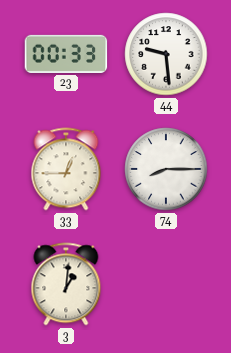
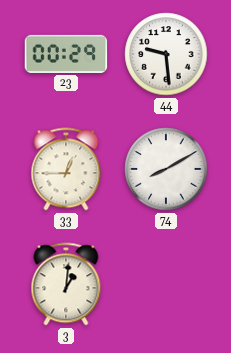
23: 00:33 -> 00:29 (66, 54)
74: 8:15 -> 8:10 (166, 169)
